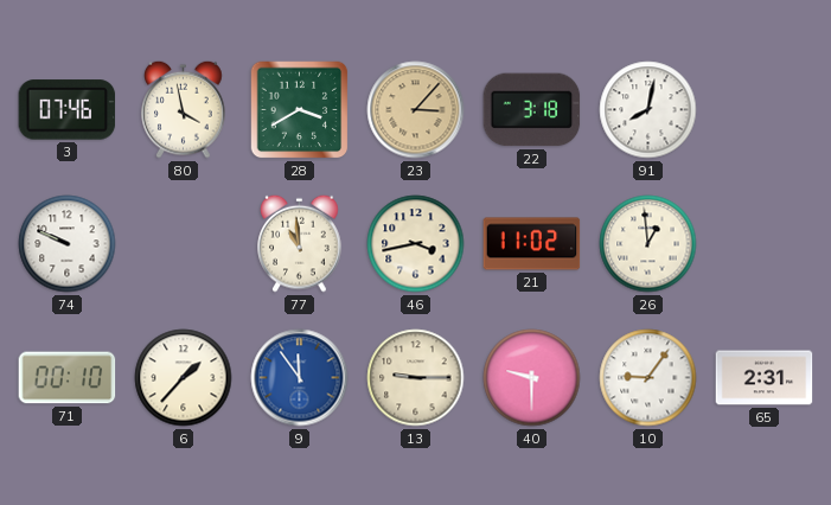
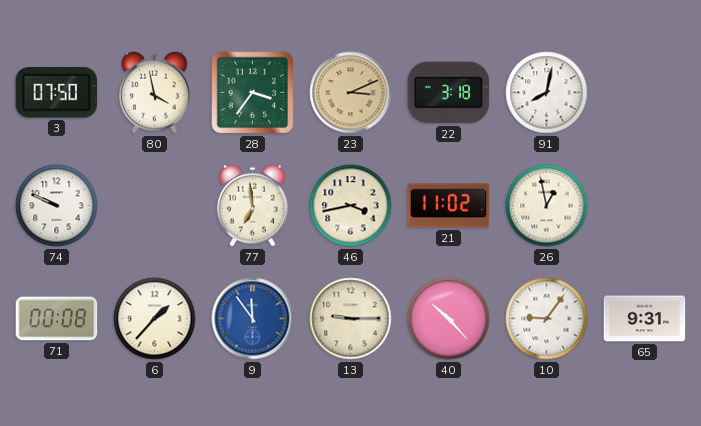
3: 07:46 -> 07:50 (57, 93)
28: 3:40 -> 3:36 (253, 93)
23: 3:07 -> 3:11 (351, 93)
77: 10:59 -> 6:59 (253, 205)
26: 12:59 -> 12:58 (547, 206)
71: 00:10 -> 00:08 (57, 319)
40: 9:30 -> 10:23 (449, 319)
65: 2:31 -> 9:31 (645, 319)
